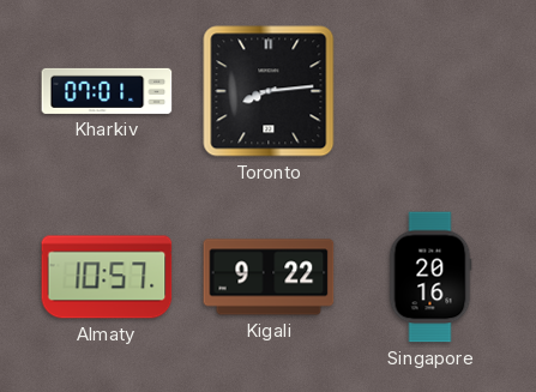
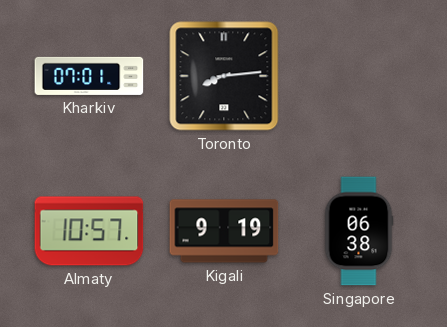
Kigali: 9:22 -> 9:19 (224, 231)
Singapore: 20:16 -> 06:38 (359, 231)
